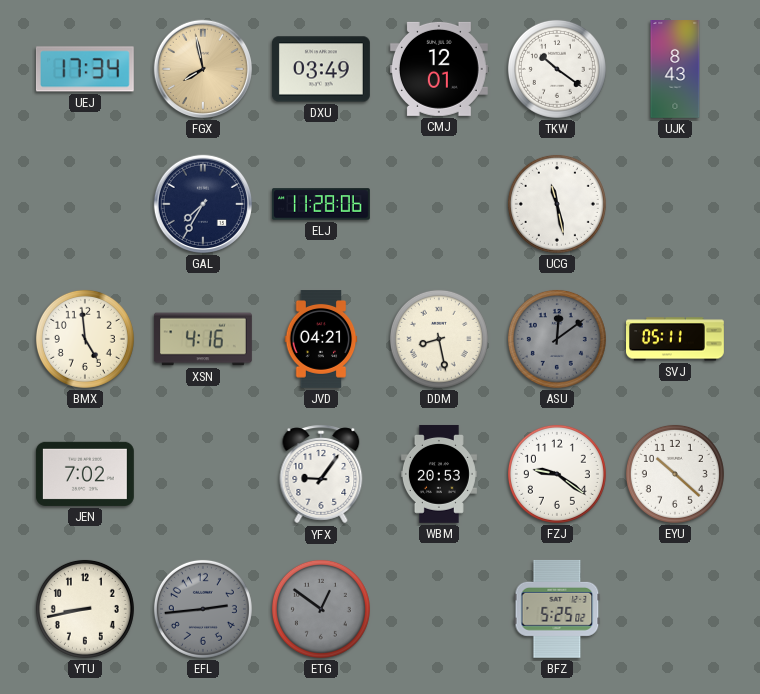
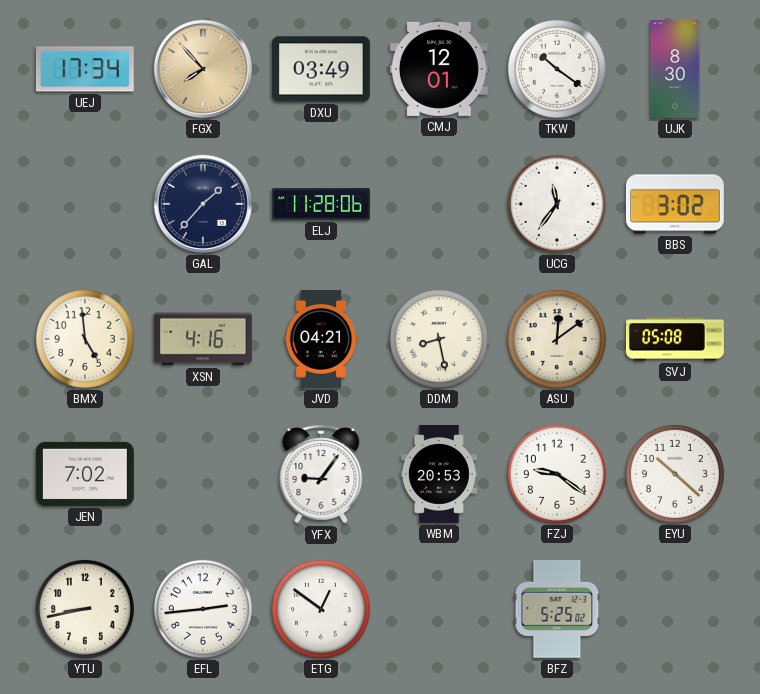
FGX: 7:58 -> 7:53 (203, 69)
UJK: 8:43 -> 8:30 (675, 70)
GAL: 7:35 -> 1:37 (203, 204)
UCG: 11:28 -> 11:36 (557, 204)
BBS: none -> 3:02 (675, 204)
ASU dial: grey -> cream (557, 339)
SVJ: 05:11 -> 05:08 (676, 339)
EFL dial: grey -> white (203, 609)
ETG dial: grey -> white (321, 609)
